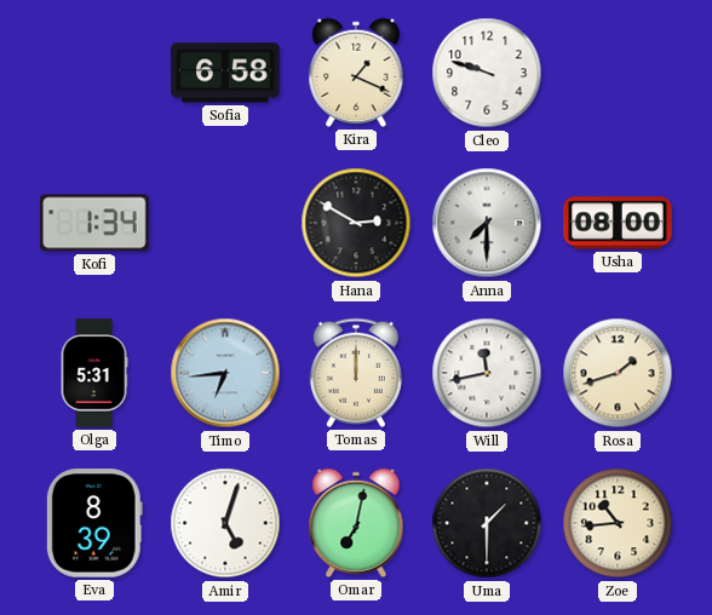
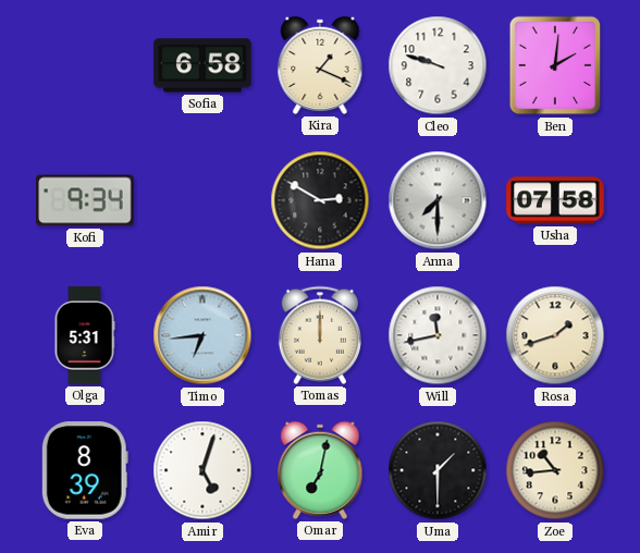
Ben: none -> 2:01 (555, 65)
Kofi: 1:34 -> 9:34 (85, 200)
Usha: 08:00 -> 07:58 (555, 200)
